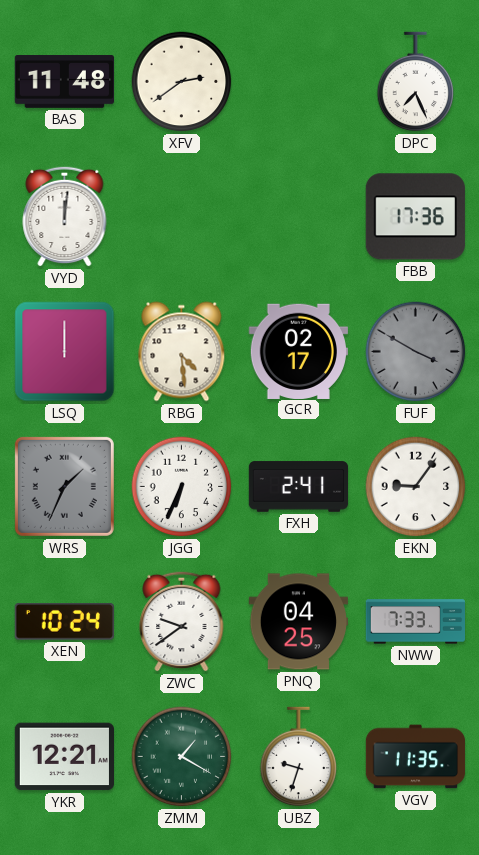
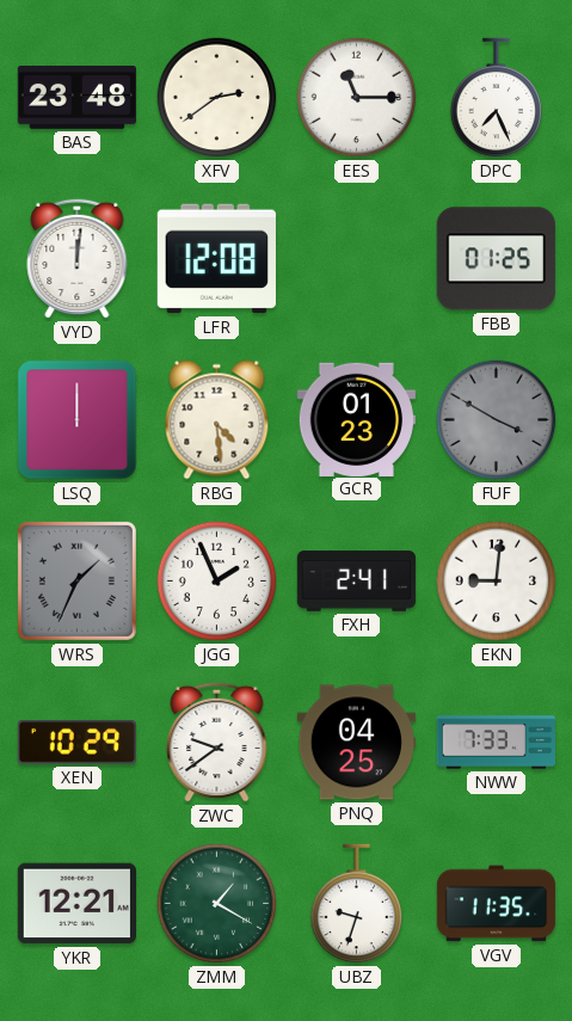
BAS: 11:48 -> 23:48 (76, 98)
EES: none -> 11:15 (357, 98)
LFR: none -> 12:08 (216, 259)
FBB: 17:36 -> 01:25 (496, 259)
GCR: 02:17 -> 01:23 (356, 419)
JGG: 6:34 -> 1:56 (217, 582)
EKN: 9:06 -> 9:01 (497, 582)
XEN: 10:24 -> 10:29 (76, 743)
